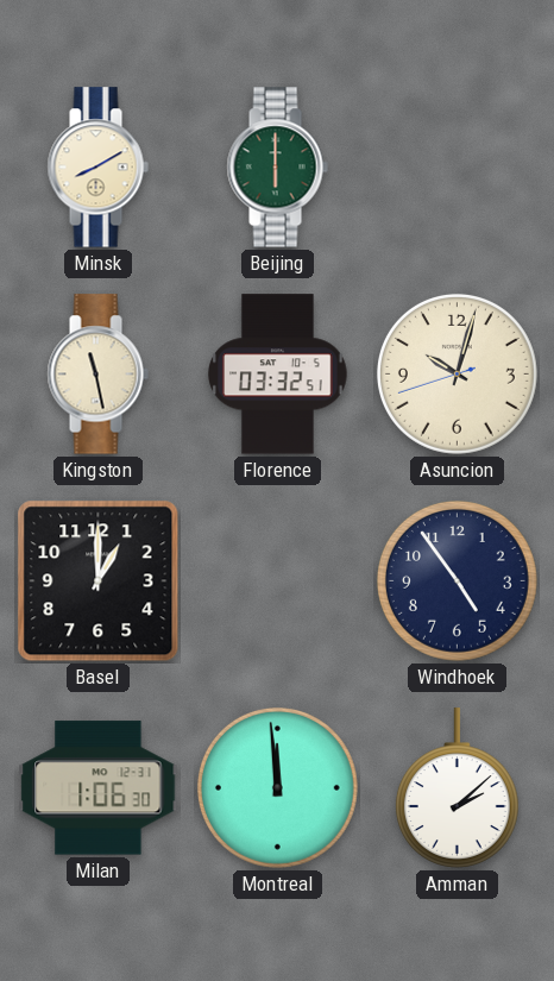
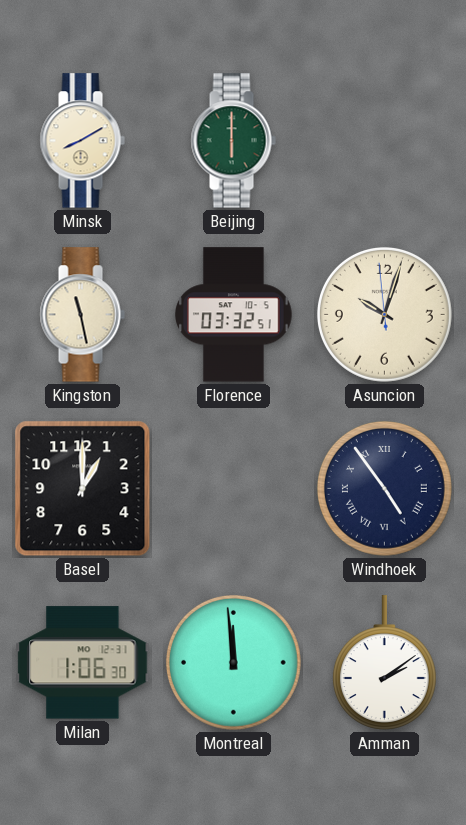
Asuncion: 10:02:42 -> 10:02:59 (384, 314)
Windhoek numerals: Arabic -> Roman (384, 488)
Amman: 2:08 -> 2:09 (384, 663)
